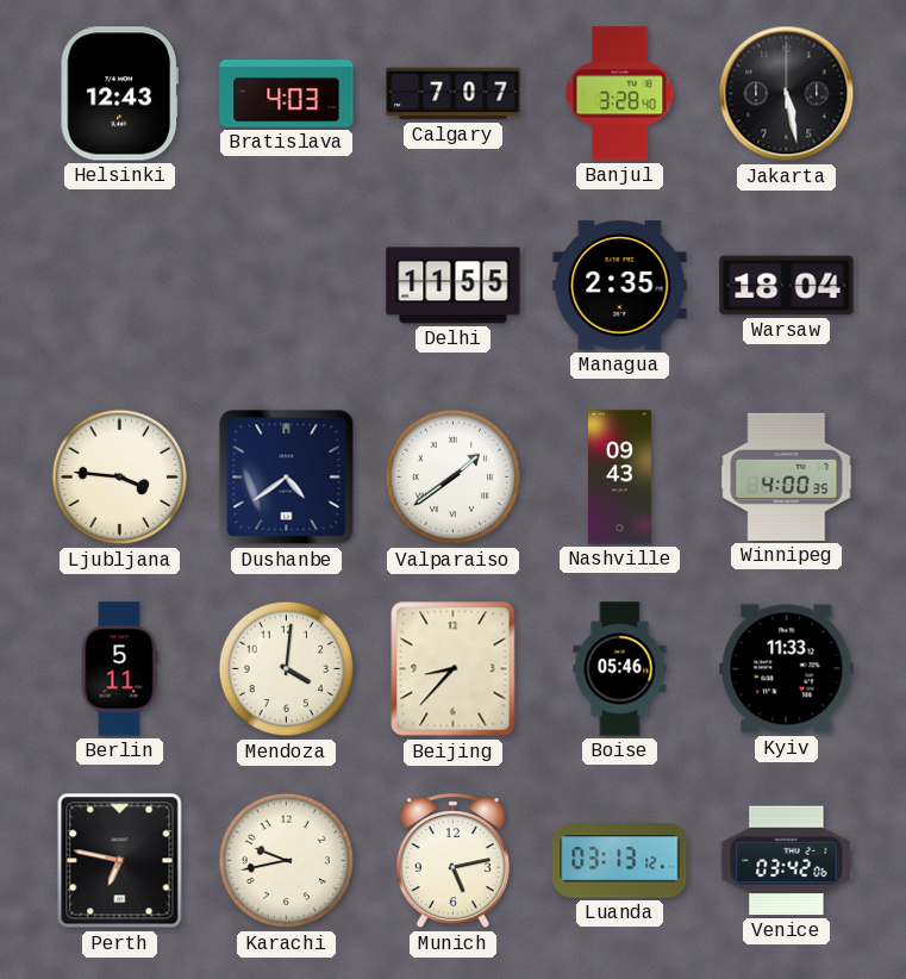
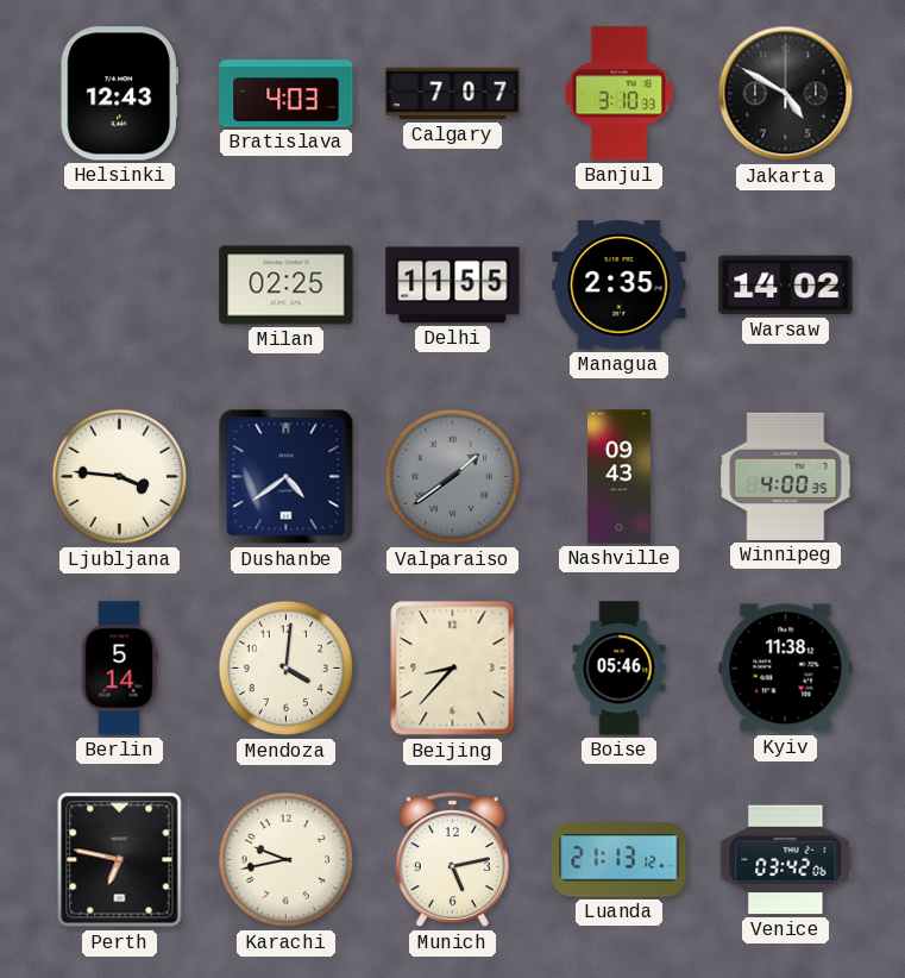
Banjul: 3:28 -> 3:10 (620, 94)
Jakarta: 5:28 -> 4:50 (786, 94)
Milan: none -> 02:25 (287, 286)
Warsaw: 18:04 -> 14:02 (786, 286)
Valparaiso dial: white -> grey (453, 477)
Berlin: 5:11 -> 5:14 (119, 669)
Kyiv: 11:33 -> 11:38 (786, 669)
Luanda: 03:13 -> 21:13 (620, 860)
